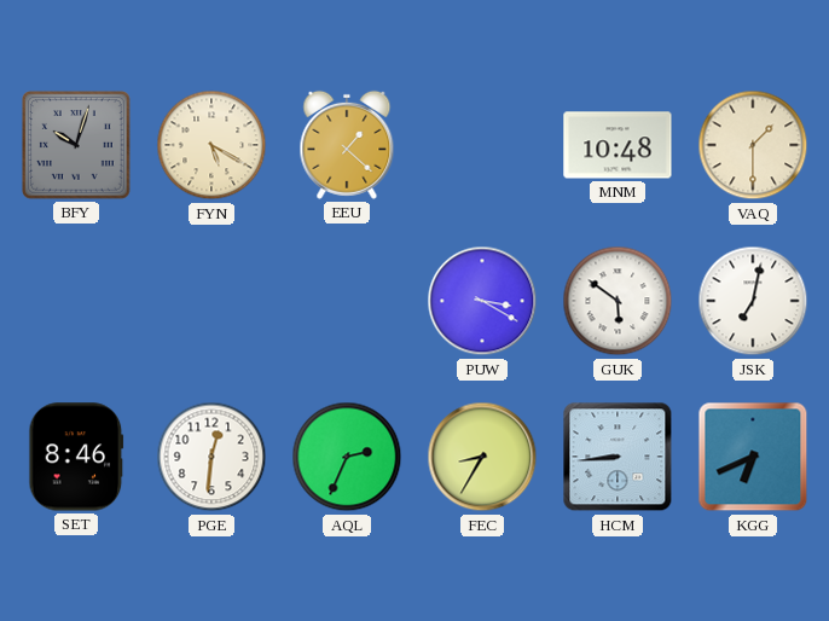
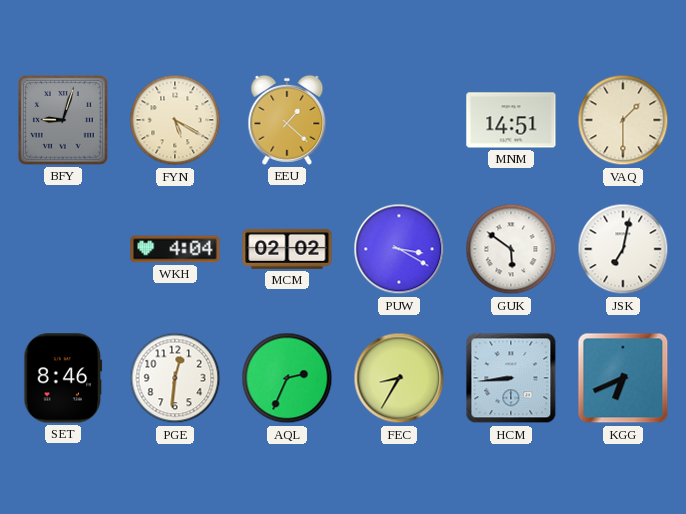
BFY: 10:03 -> 9:03 (63, 120)
MNM: 10:48 -> 14:51 (511, 120)
WKH: none -> 4:04 (175, 249)
MCM: none -> 02:02 (287, 249)
